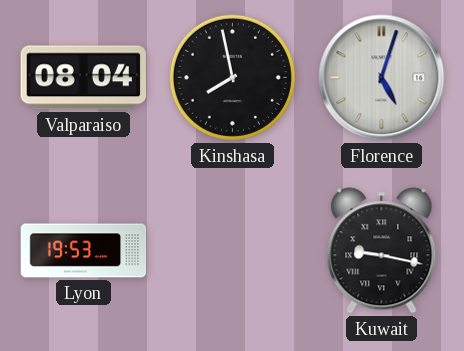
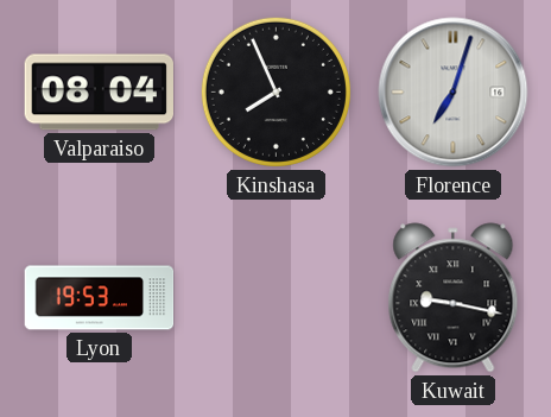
Kinshasa: 7:58 -> 7:56 (275, 91)
Florence: 5:03 -> 7:03 (454, 93)
